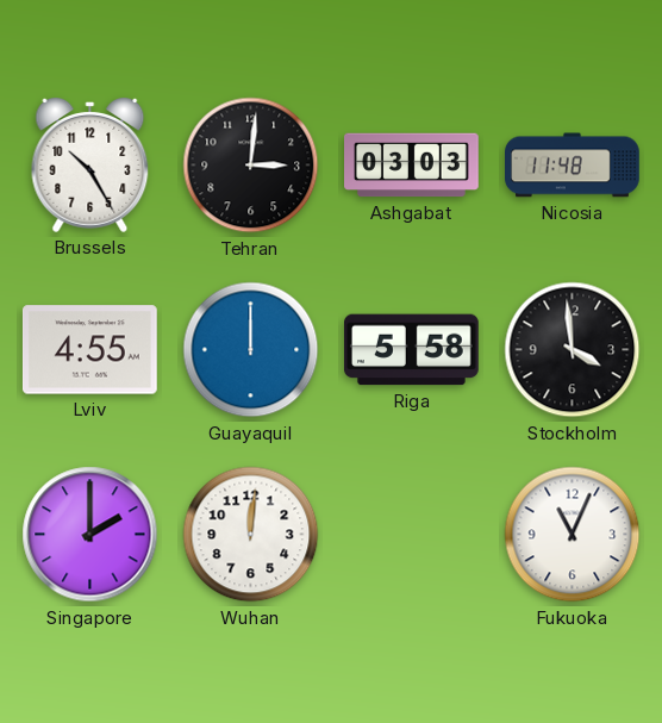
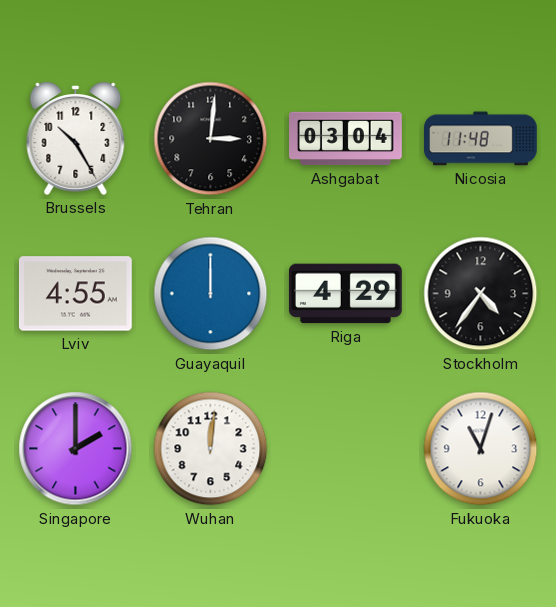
Ashgabat: 03:03 -> 03:04 (346, 139)
Riga: 5:58 -> 4:29 (345, 294)
Stockholm: 3:59 -> 4:36 (481, 294)
Fukuoka: 11:04 -> 11:03 (481, 449)
